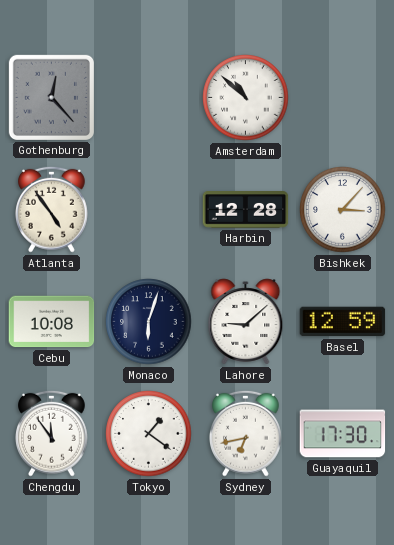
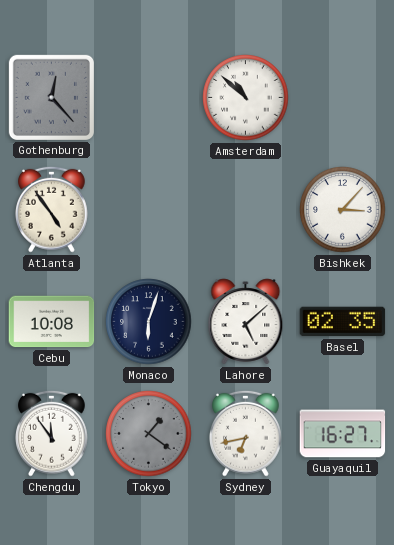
Harbin: 12:28 -> none (246, 210)
Lahore: 9:08 -> 5:08 (246, 322)
Basel: 12:59 -> 02:35 (343, 322)
Tokyo dial: white -> grey (149, 434)
Guayaquil: 17:30 -> 16:27 (343, 434)
